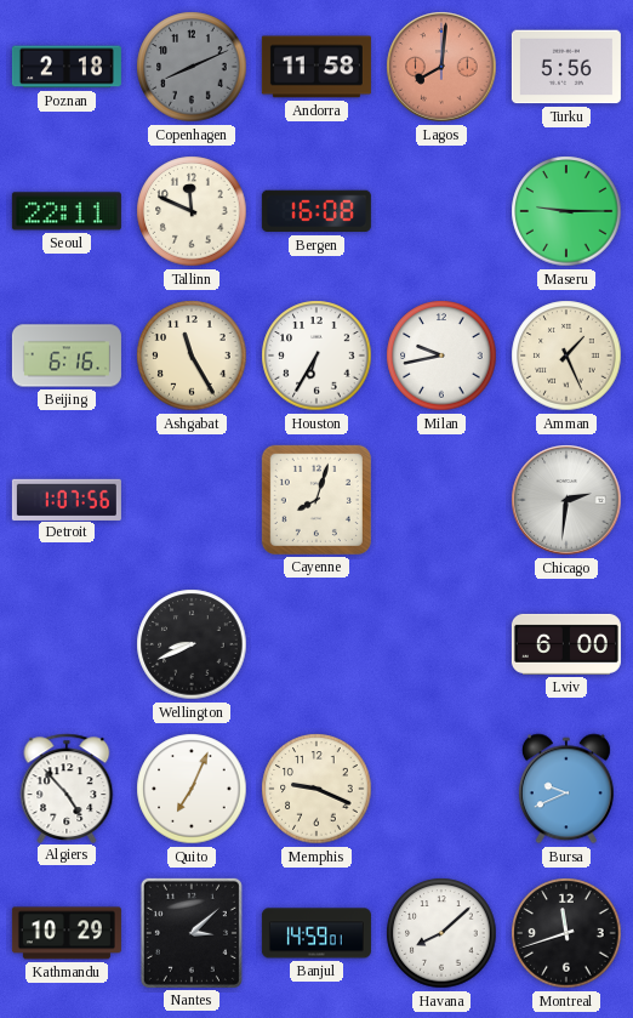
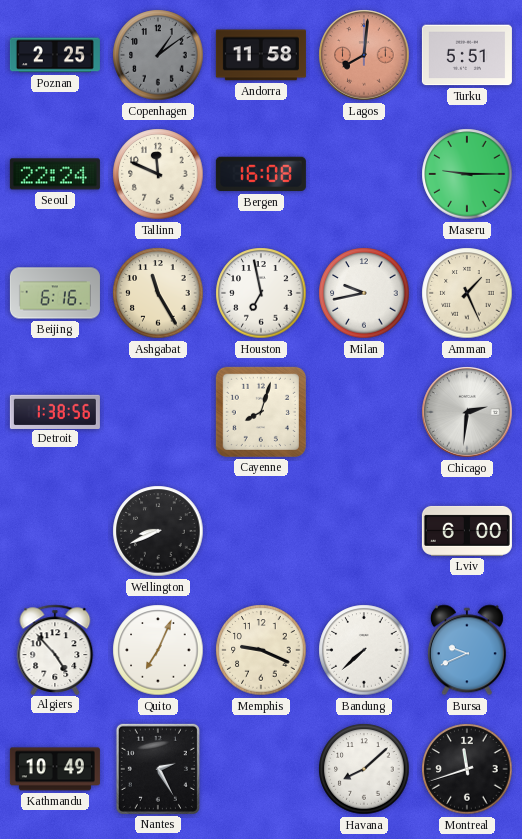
Poznan: 2:18 -> 2:25 (55, 55)
Copenhagen: 8:11 -> 1:09 (158, 55)
Turku: 5:56 -> 5:51 (467, 55)
Seoul: 22:11 -> 22:24 (55, 174)
Houston: 6:35 -> 6:58 (261, 293)
Detroit: 1:07 -> 1:38 (55, 411)
Bandung: none -> 7:38 (364, 650)
Kathmandu: 10:29 -> 10:49 (55, 769)
Nantes: 3:08 -> 2:25 (158, 769)
Banjul: 14:59 -> none (316, 933)
